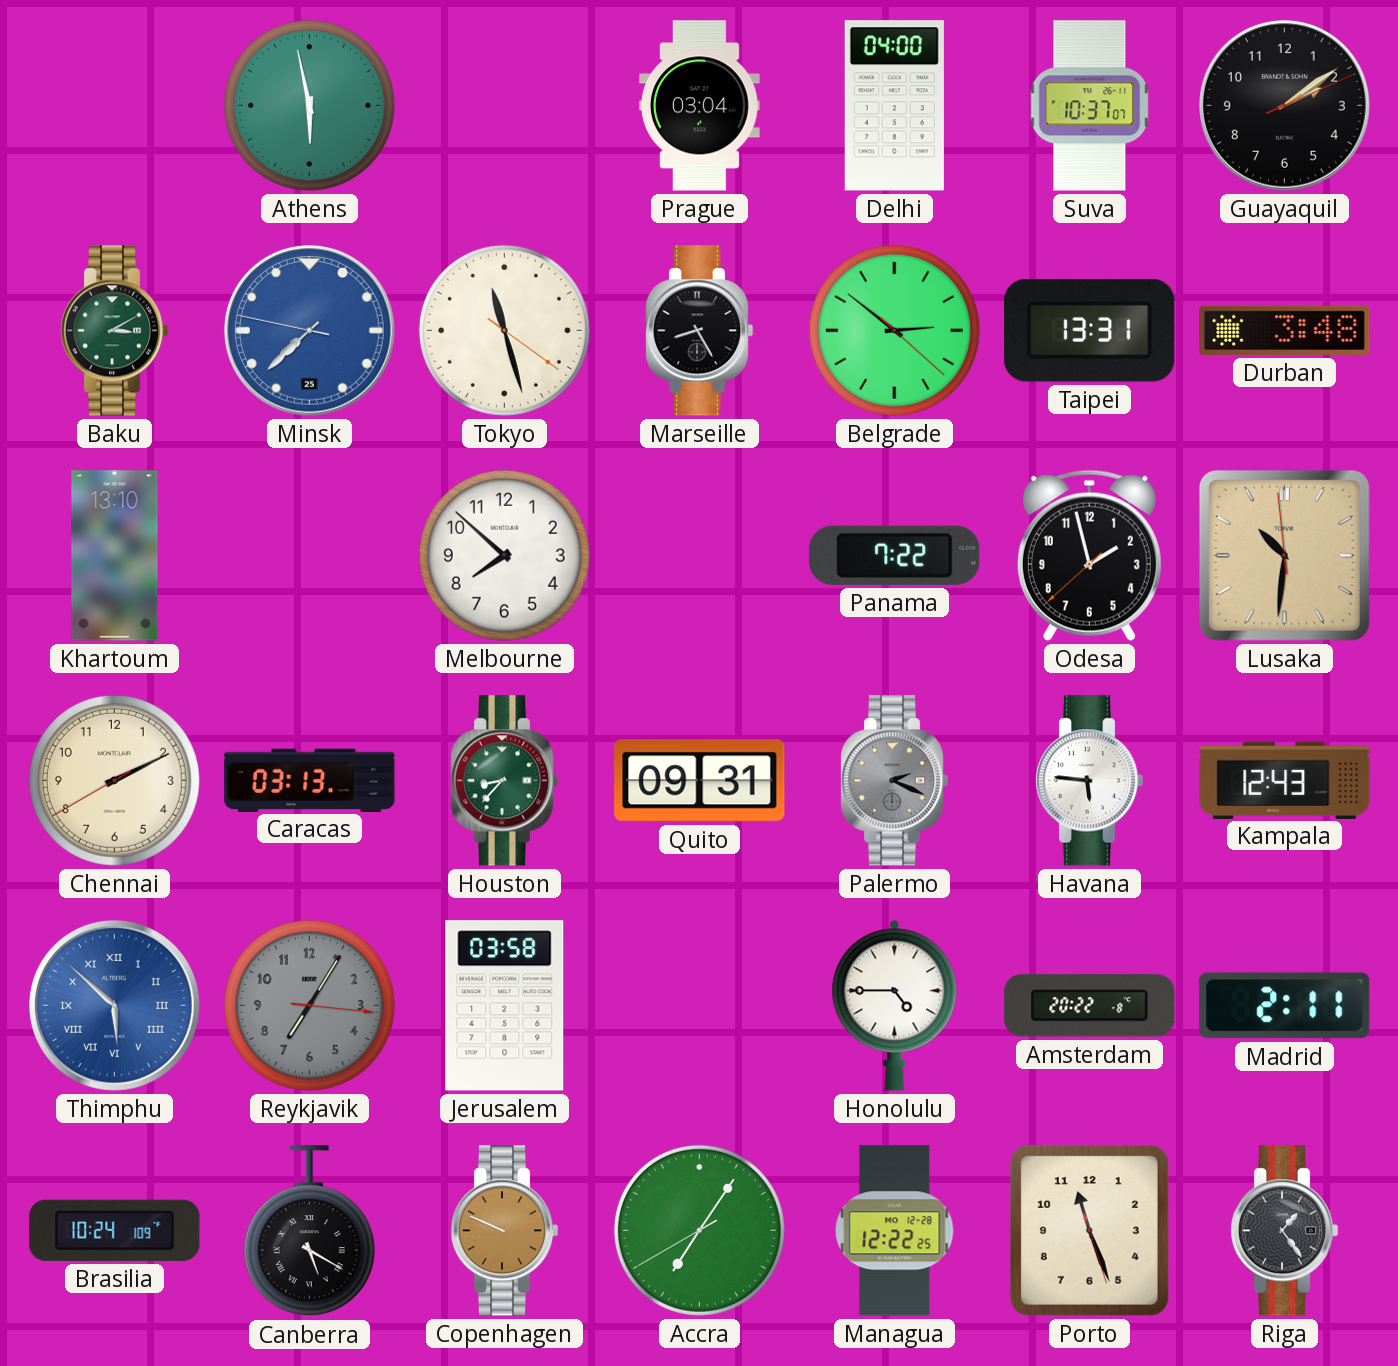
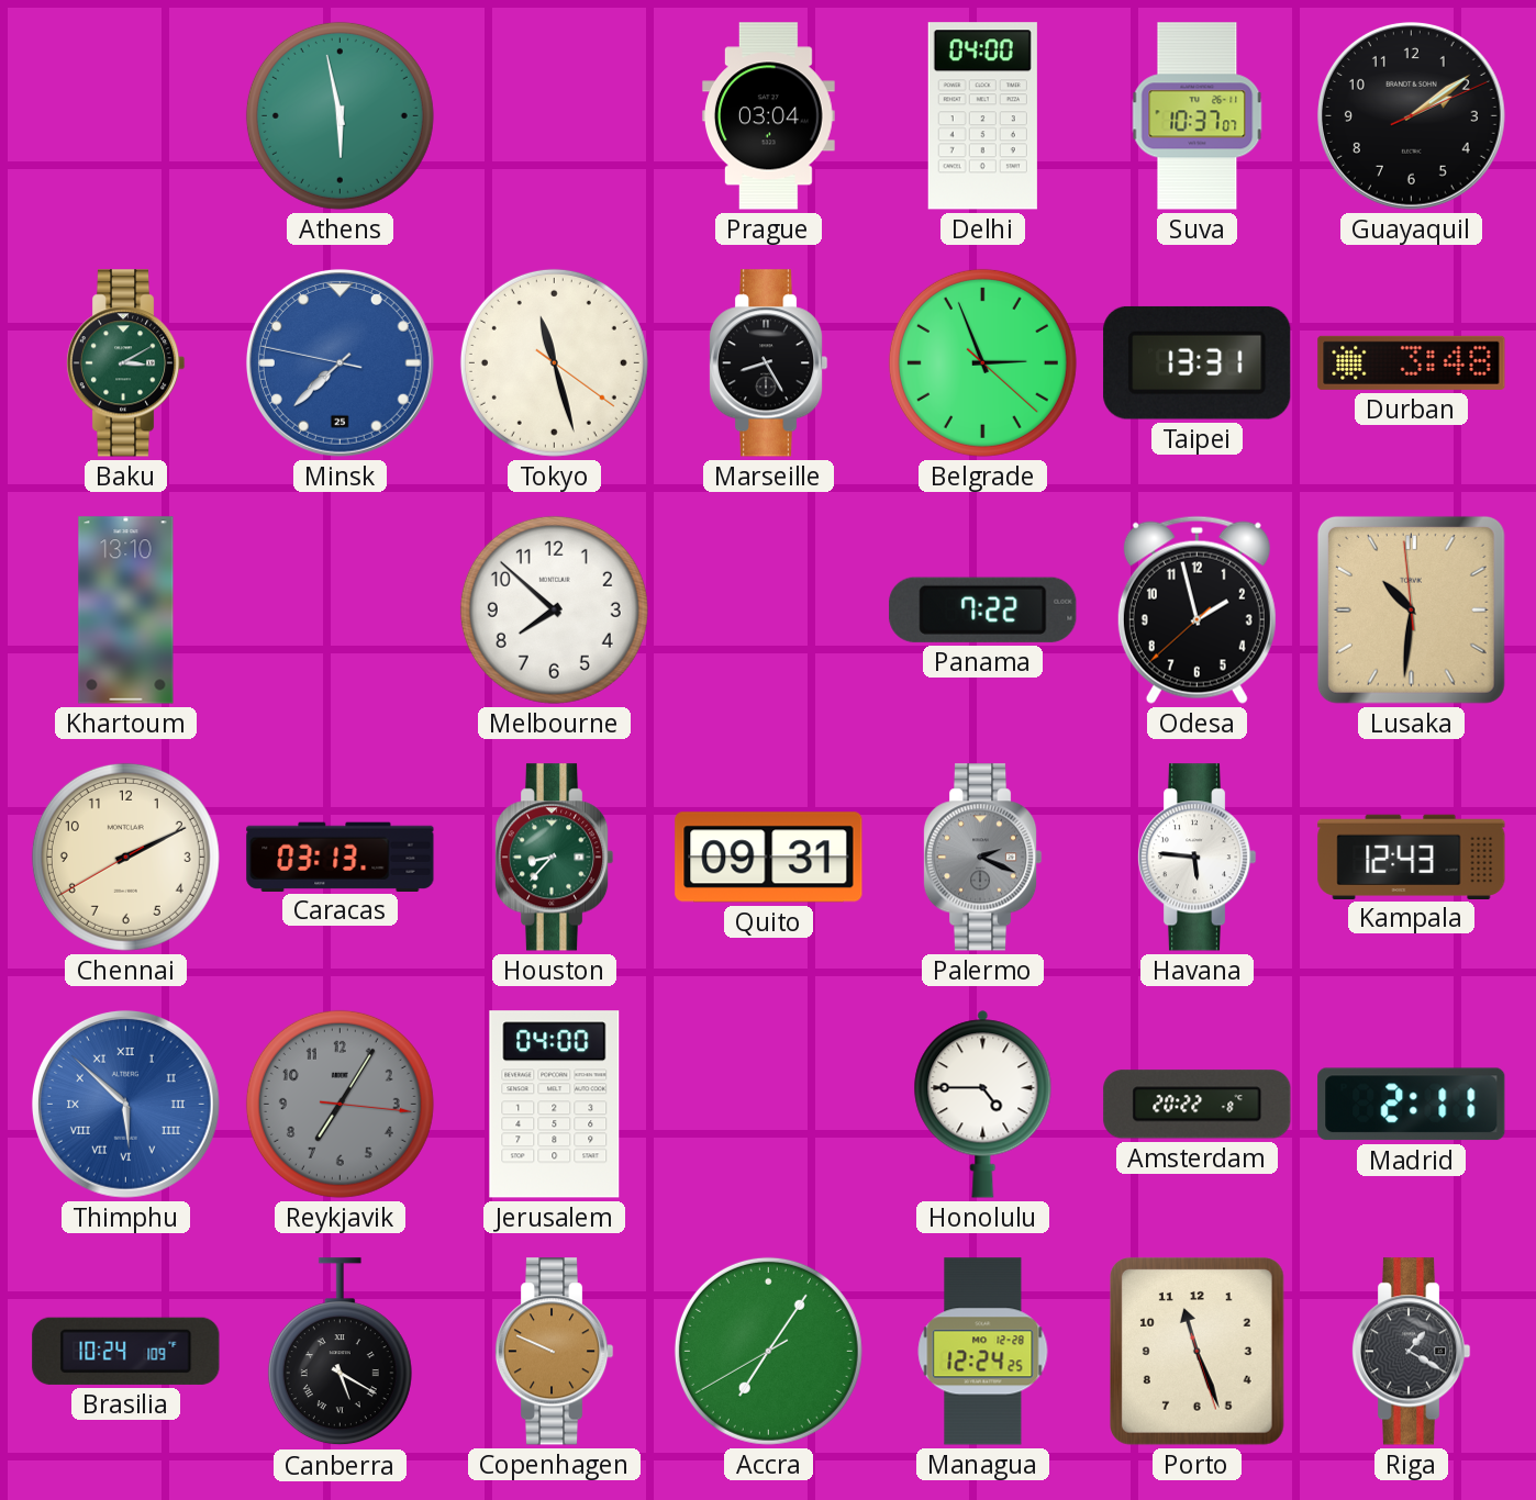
Belgrade: 2:51 -> 2:56 (982, 362)
Jerusalem: 03:58 -> 04:00 (555, 1105)
Managua: 12:22 -> 12:24 (983, 1352)
Riga: 1:24 -> 1:20 (1411, 1352)
